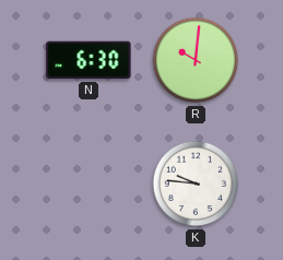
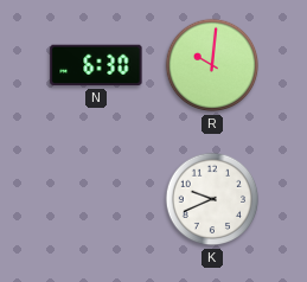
K: 9:46 -> 9:41 (212, 199)
